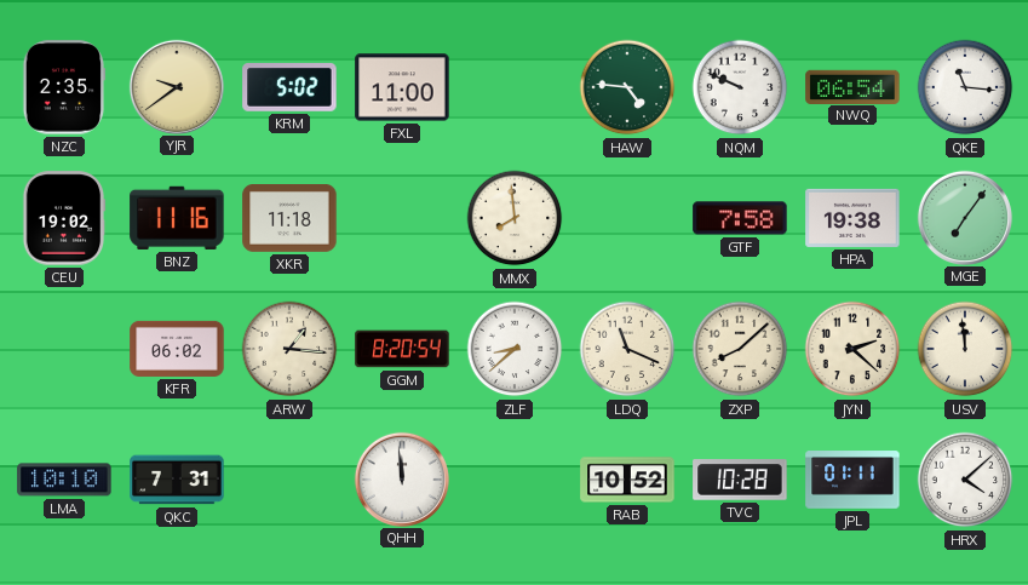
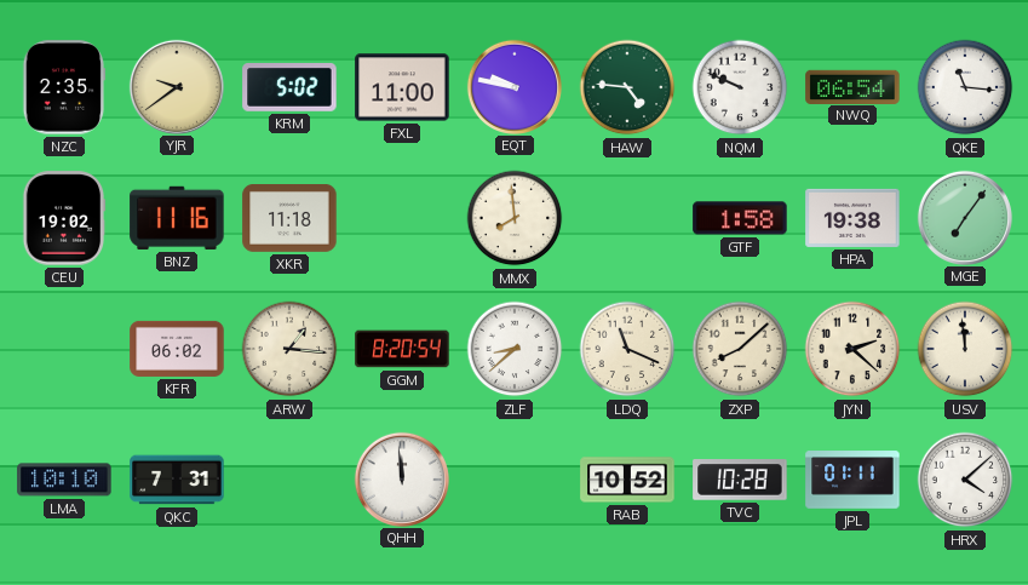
EQT: none -> 9:47 (513, 86)
GTF: 7:58 -> 1:58 (740, 218)
